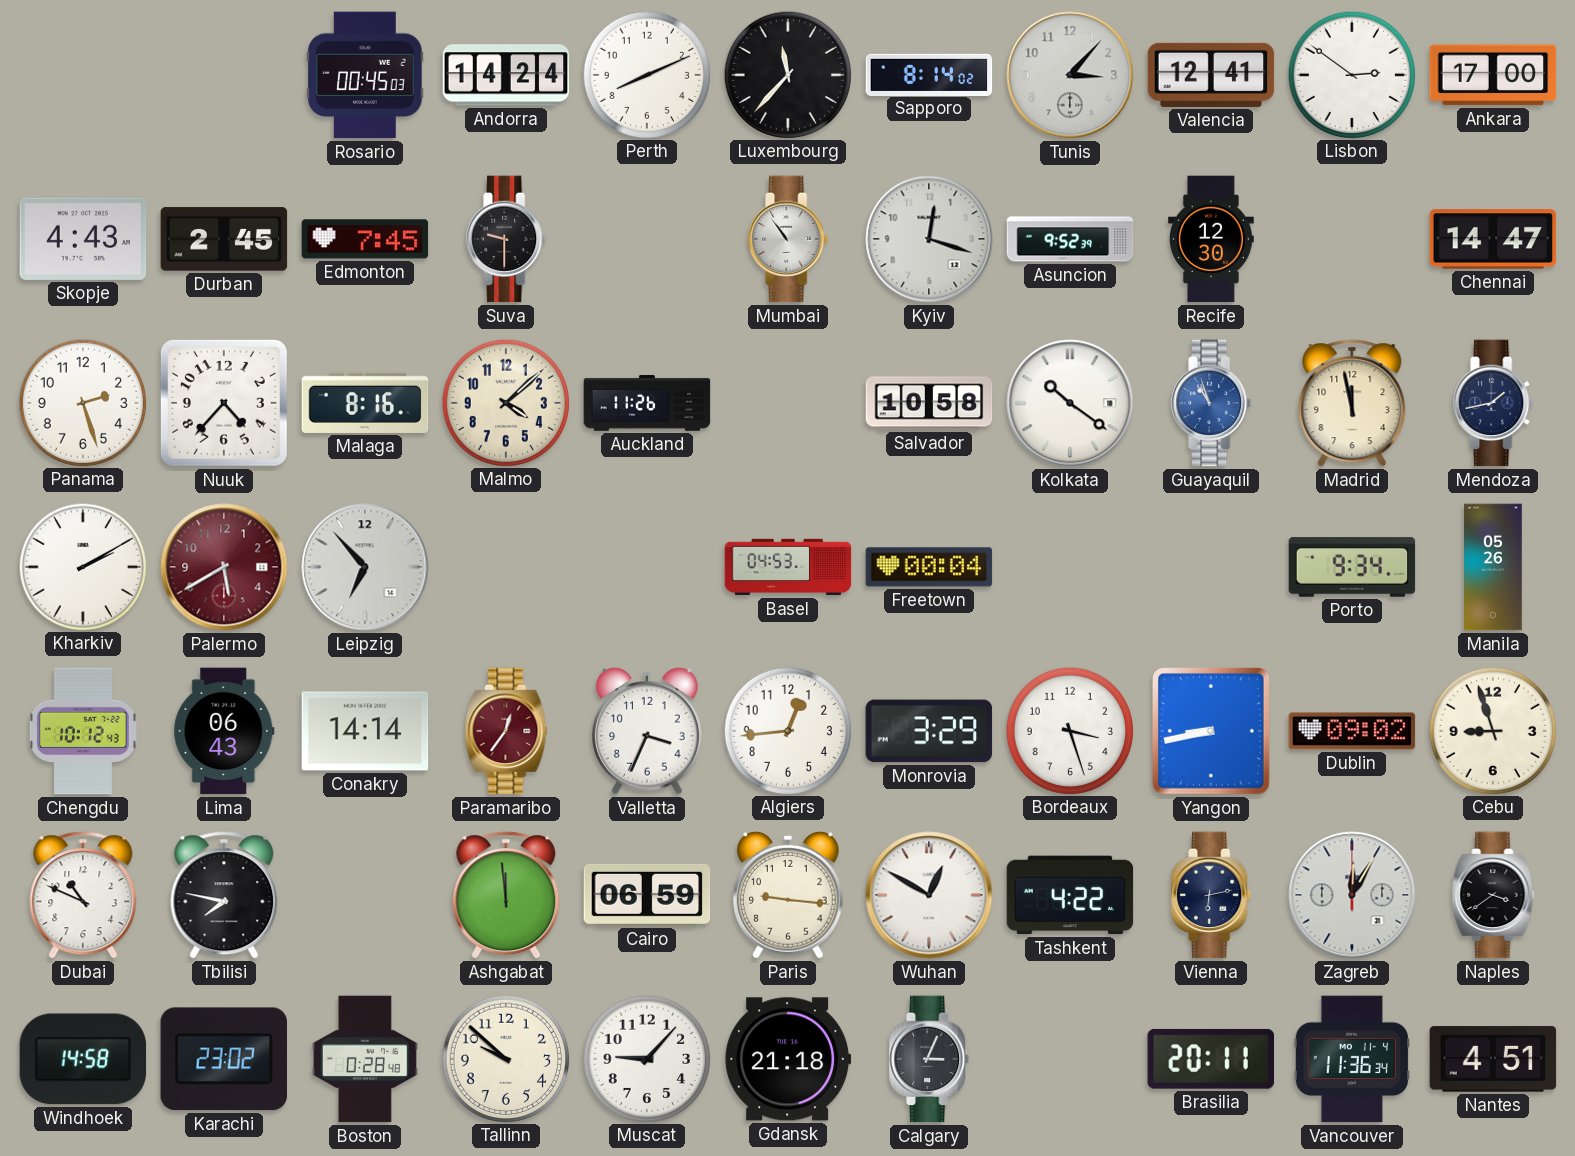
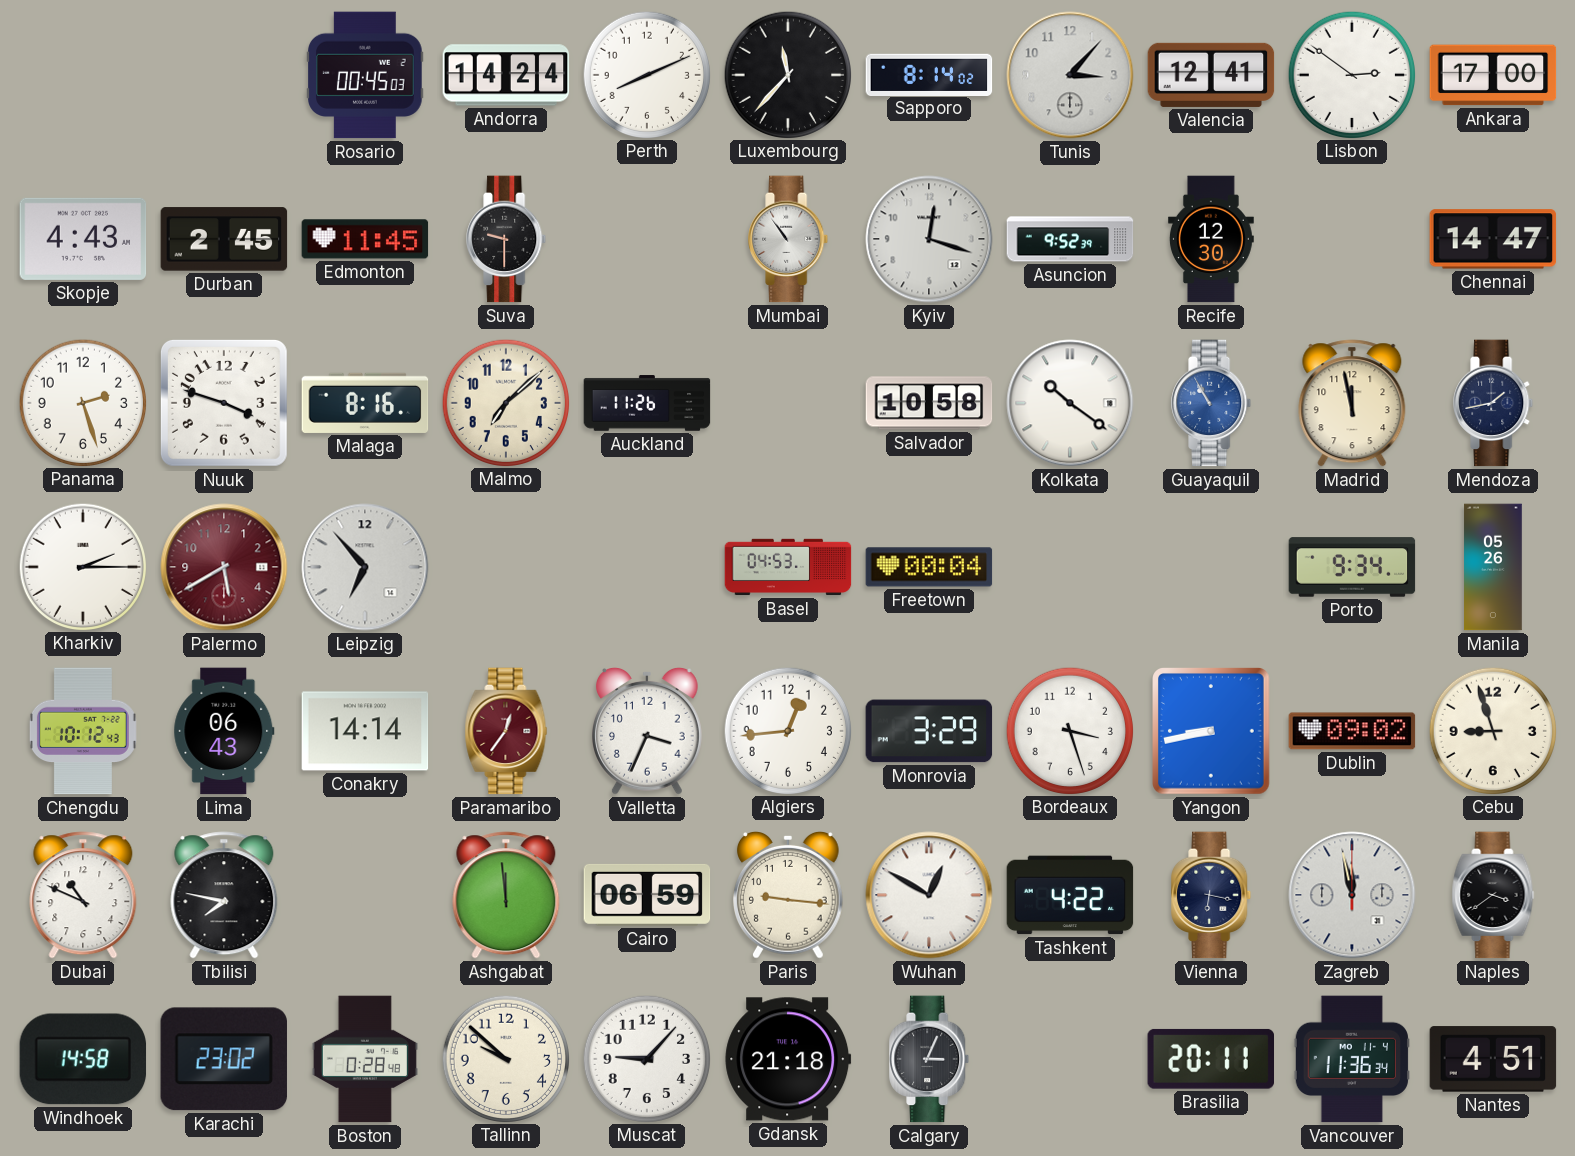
Edmonton: 7:45 -> 11:45 (365, 239)
Nuuk: 4:37 -> 3:48 (224, 403)
Malmo: 4:08 -> 7:08 (505, 402)
Guayaquil: 10:57 -> 10:55 (1212, 403)
Kharkiv: 2:10 -> 2:15 (82, 566)
Vienna: 6:13 -> 6:17 (1212, 895)
Zagreb: 12:05 -> 11:58 (1352, 895)
